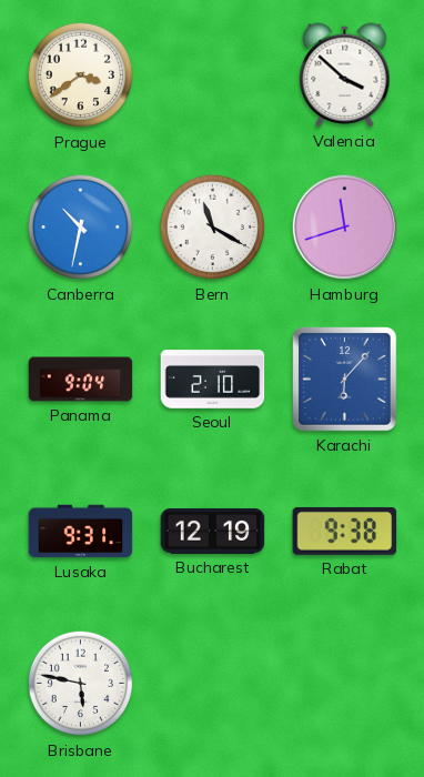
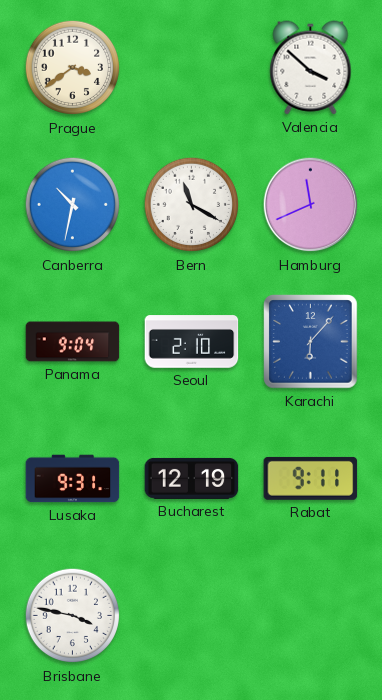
Hamburg: 11:42 -> 11:41 (311, 205)
Rabat: 9:38 -> 9:11 (311, 478)
Brisbane: 5:47 -> 3:47 (73, 616)
